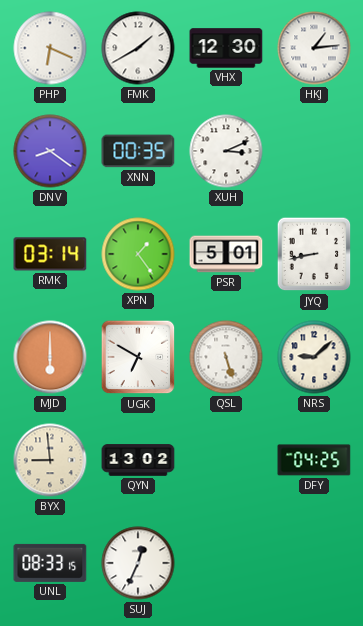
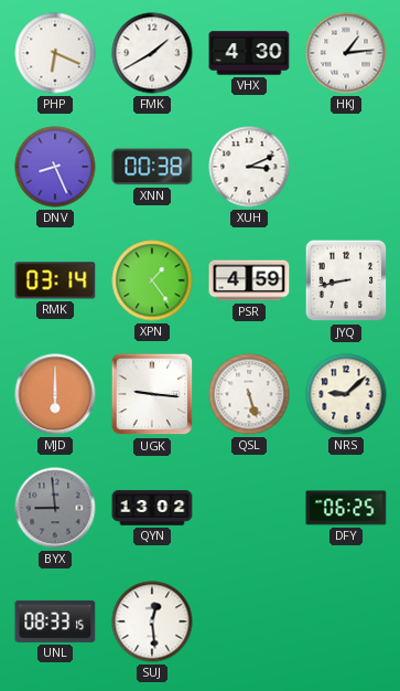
VHX: 12:30 -> 4:30 (249, 53)
DNV: 8:21 -> 8:26 (55, 167)
XNN: 00:35 -> 00:38 (152, 167)
PSR: 5:01 -> 4:59 (249, 280)
UGK: 6:50 -> 9:16 (152, 394)
BYX dial: cream -> grey (55, 508)
DFY: 04:25 -> 06:25 (346, 508)
SUJ: 12:34 -> 12:29 (152, 621)
